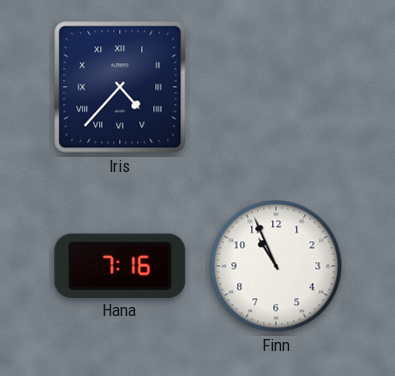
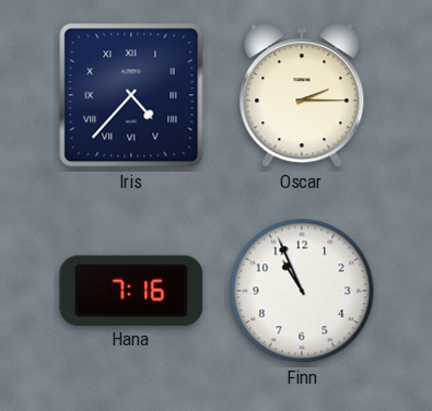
Oscar: none -> 2:15 (302, 95)
